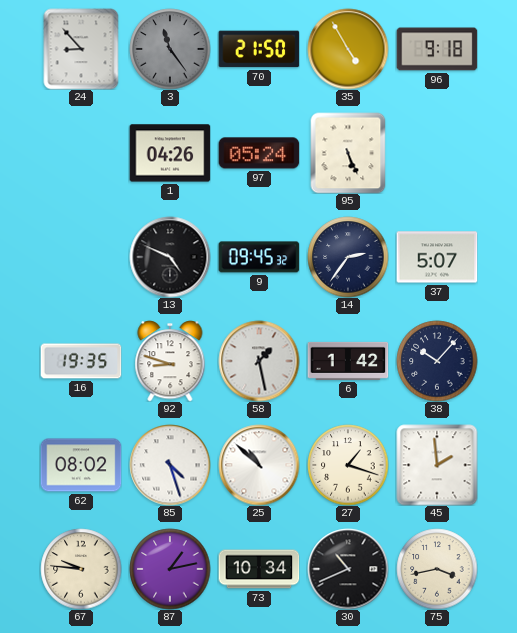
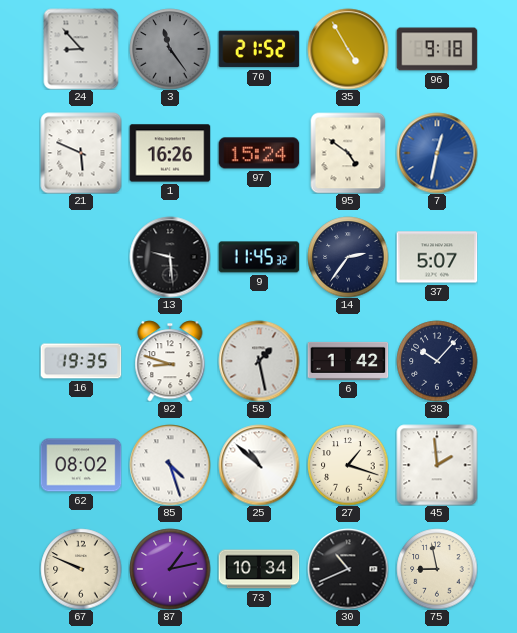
70: 21:50 -> 21:52 (259, 49)
21: none -> 5:49 (81, 153)
1: 04:26 -> 16:26 (170, 153)
97: 05:24 -> 15:24 (259, 153)
95: 5:26 -> 4:51 (348, 153)
7: none -> 12:32 (437, 153)
13: 4:49 -> 9:29 (170, 257)
9: 09:45 -> 11:45 (259, 257)
67: 9:46 -> 9:49 (81, 569)
75: 3:43 -> 8:58 (437, 569)
